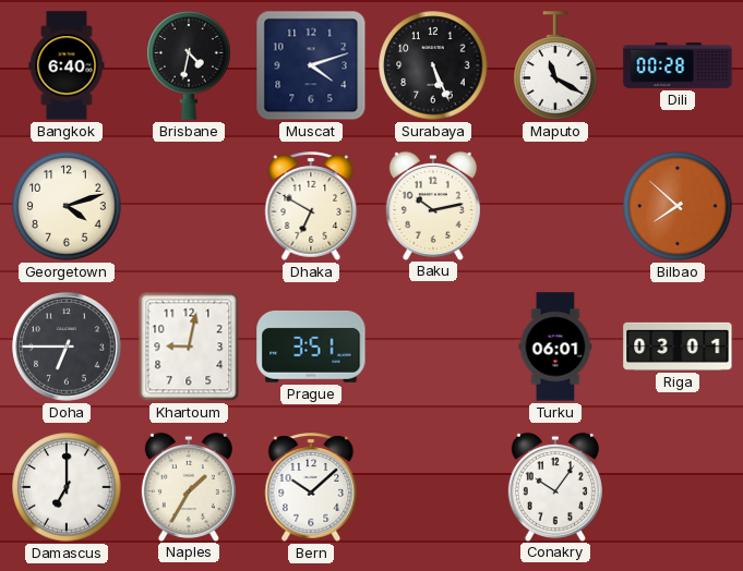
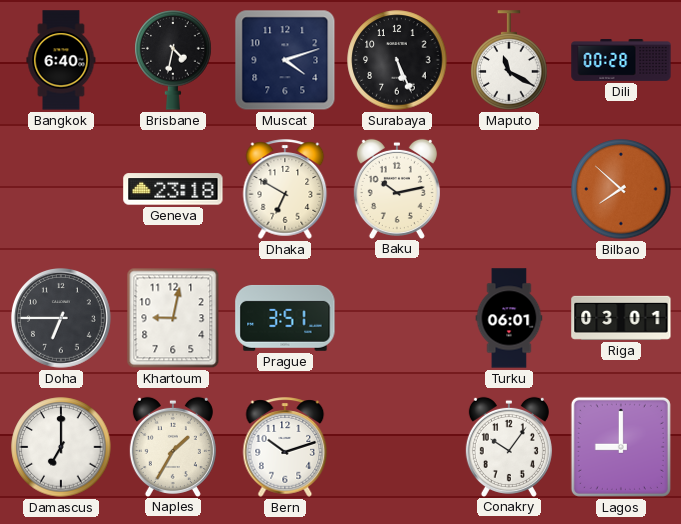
Georgetown: 4:12 -> none (67, 206)
Geneva: none -> 23:18 (173, 189)
Bern: 10:08 -> 10:12 (285, 447)
Lagos: none -> 9:00 (621, 447)
